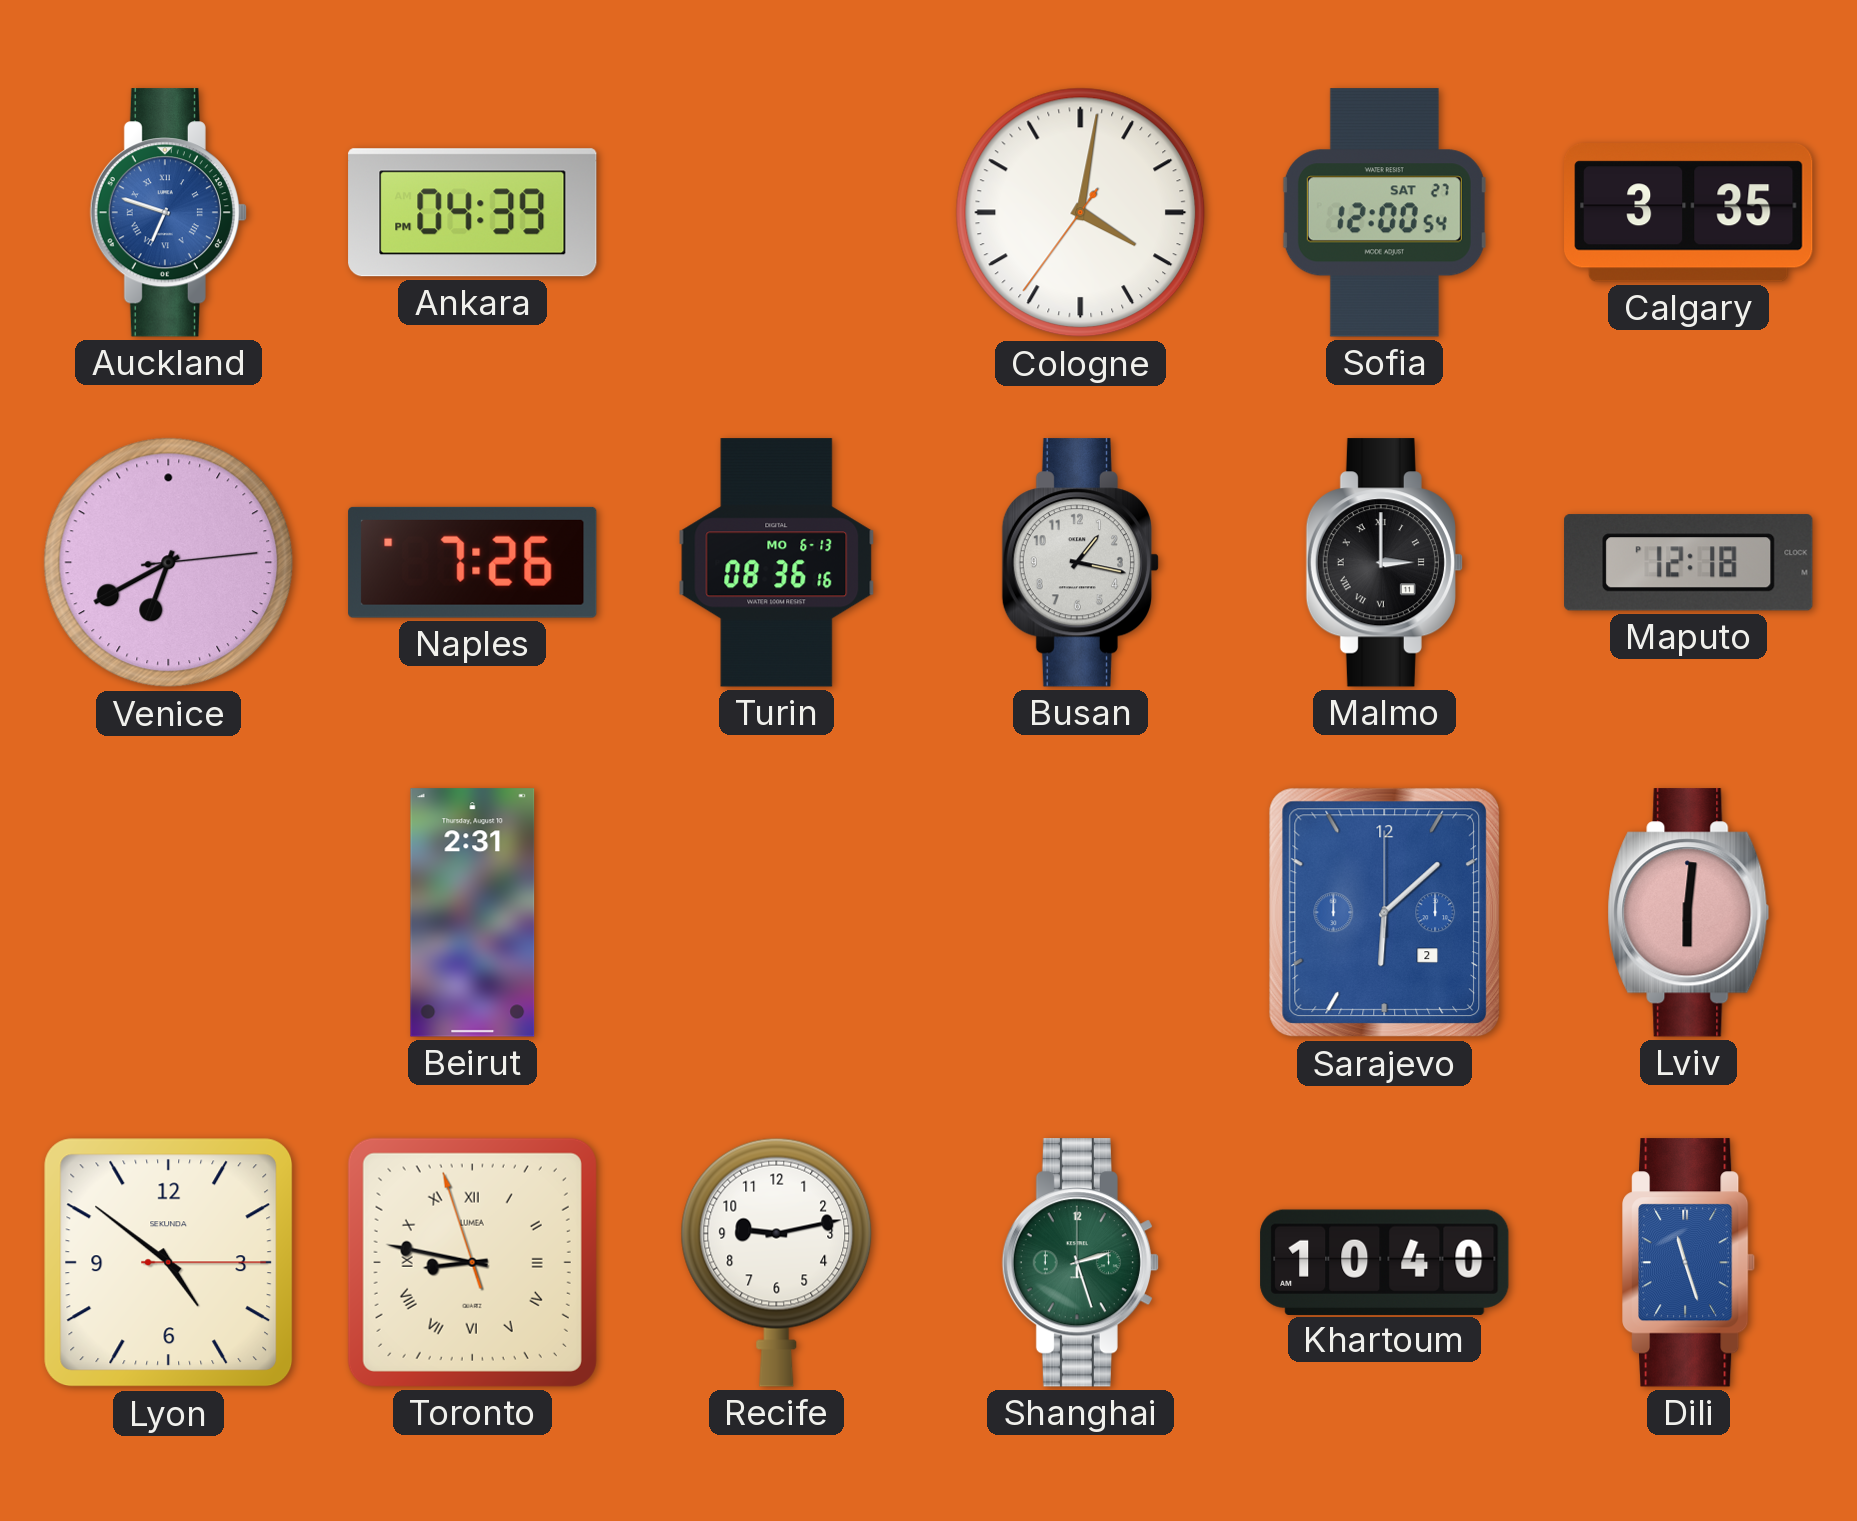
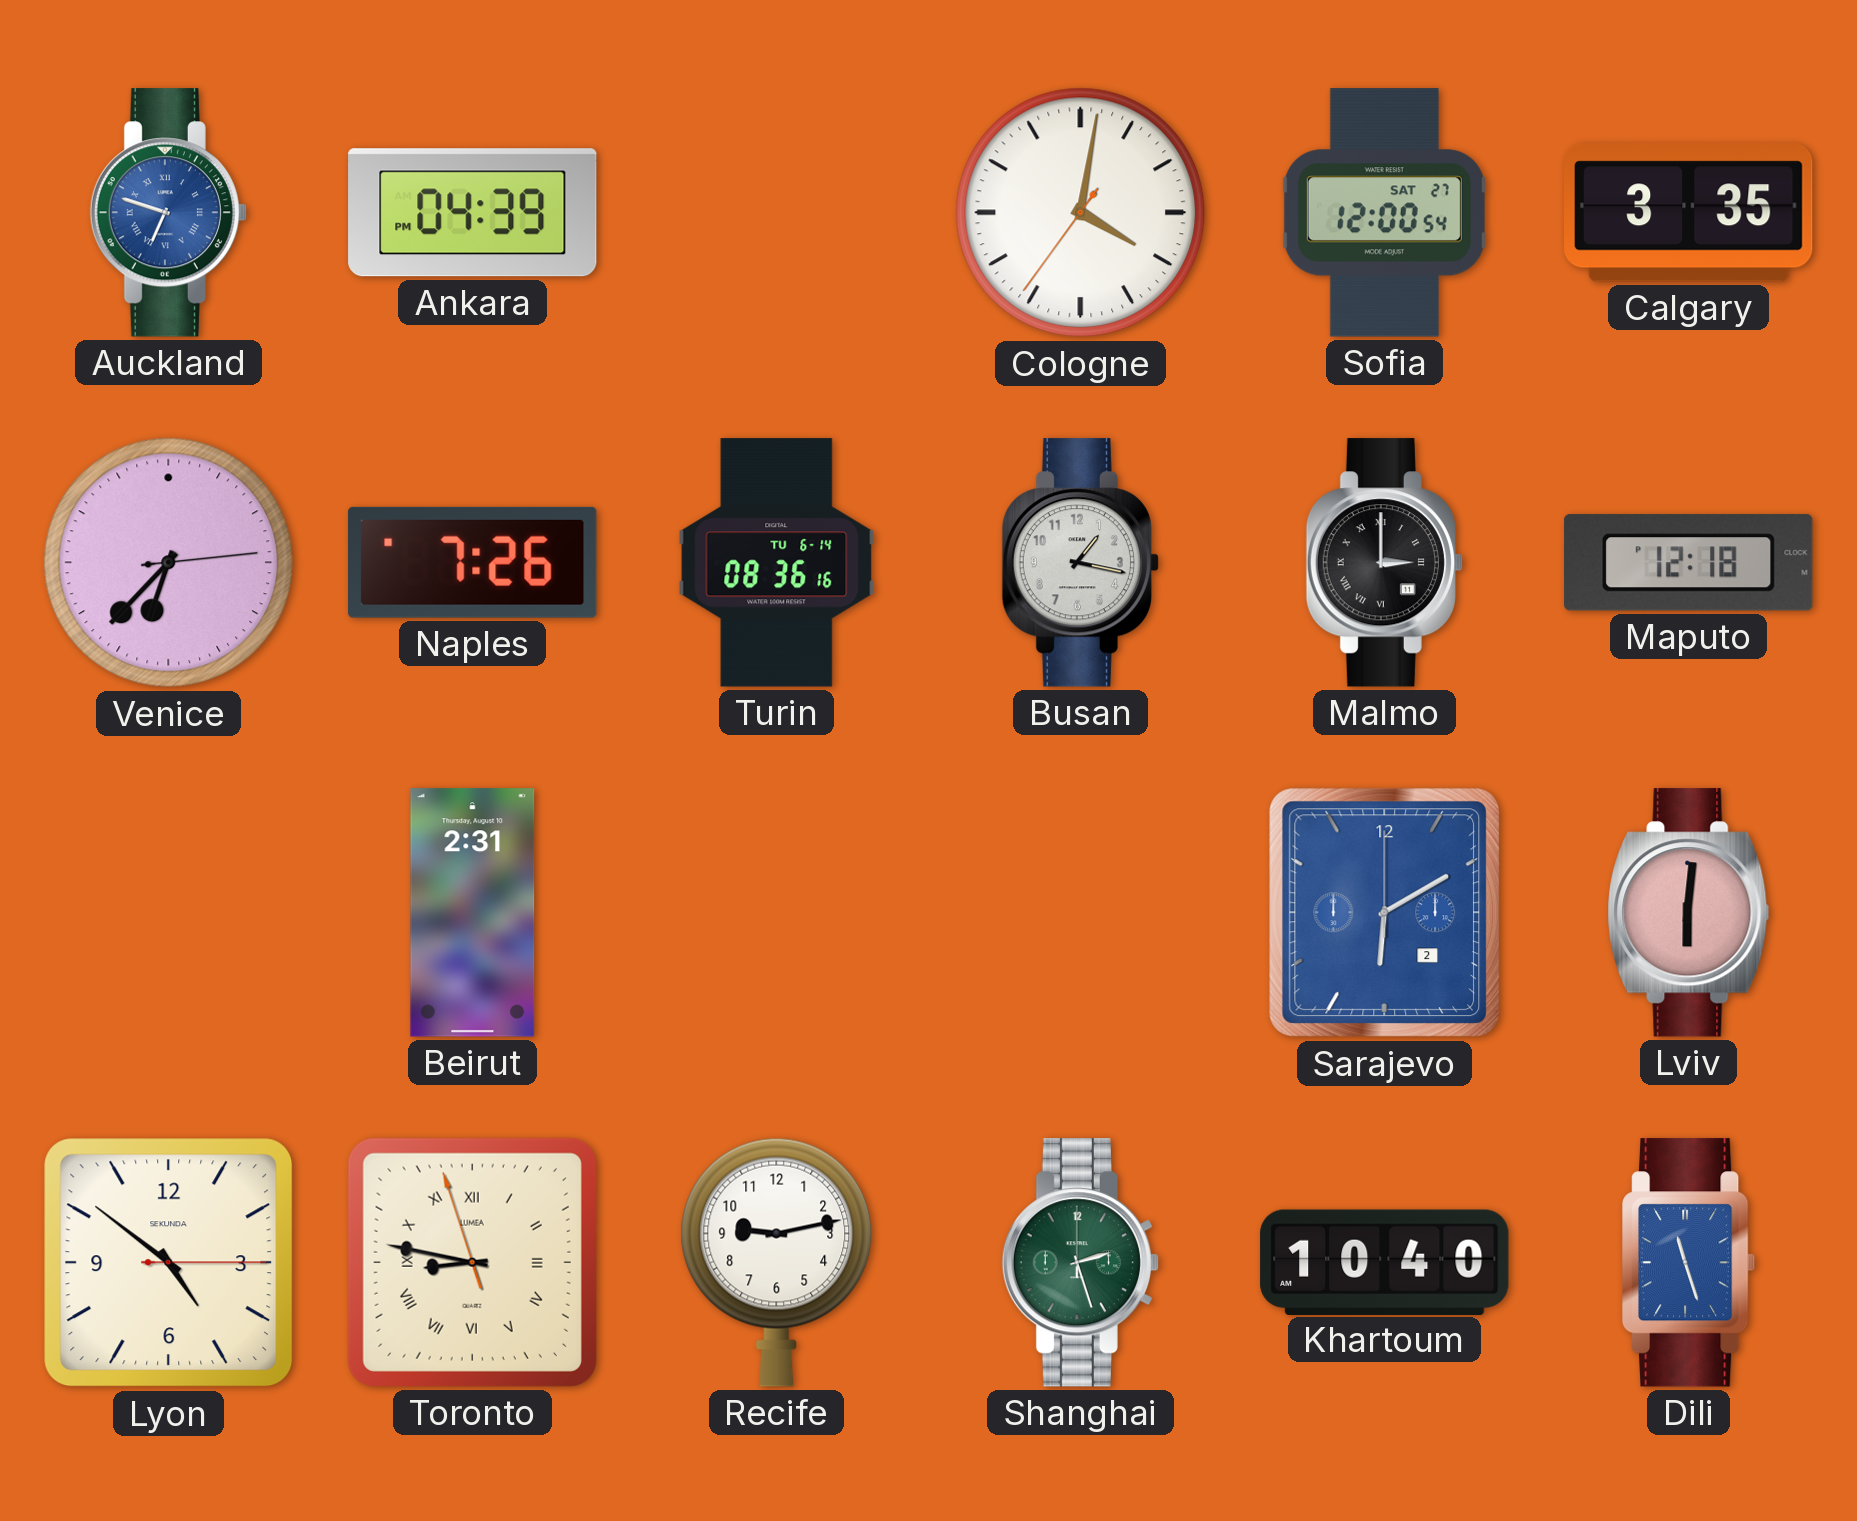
Venice: 6:40 -> 6:37 (169, 563)
Turin date: MO 6-13 -> TU 6-14 (777, 563)
Sarajevo: 6:08 -> 6:10 (1385, 913)
